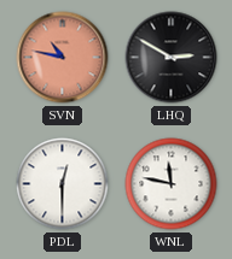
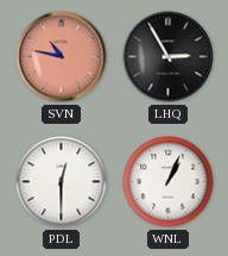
LHQ: 2:50 -> 2:55 (169, 57)
WNL: 11:47 -> 1:04 (169, 182)
